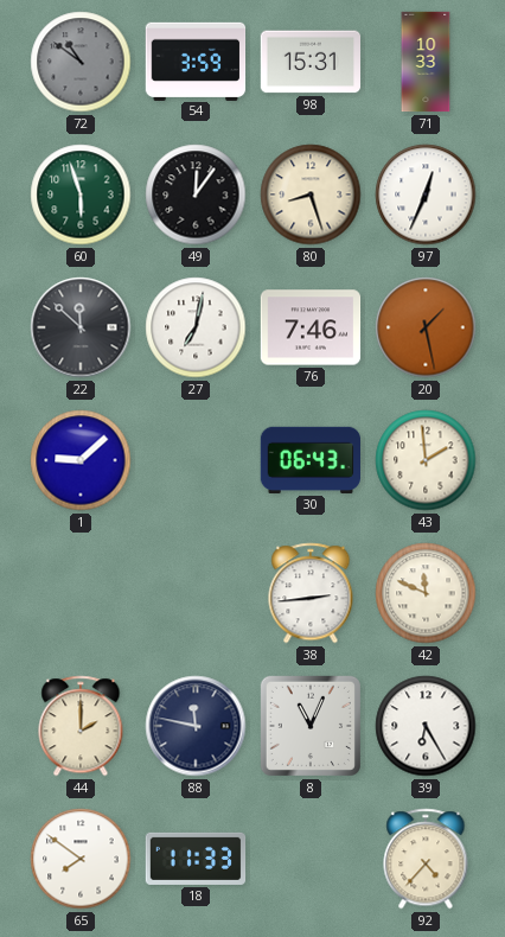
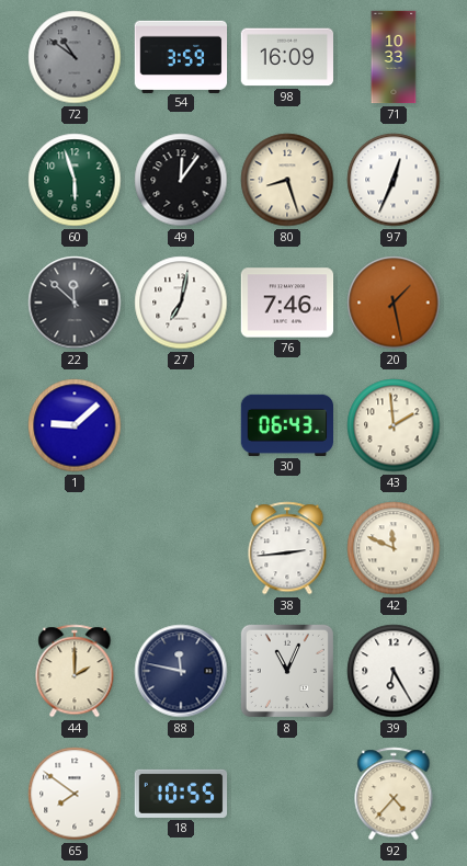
98: 15:31 -> 16:09 (287, 57)
18: 11:33 -> 10:55 (181, 794)
